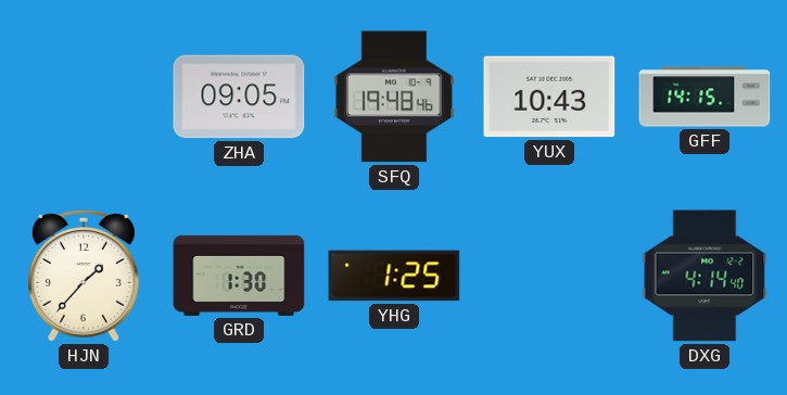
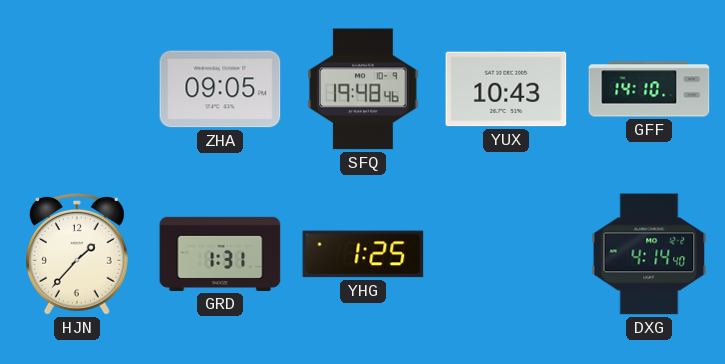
GFF: 14:15 -> 14:10 (649, 89)
GRD: 1:30 -> 1:31 (220, 254)
